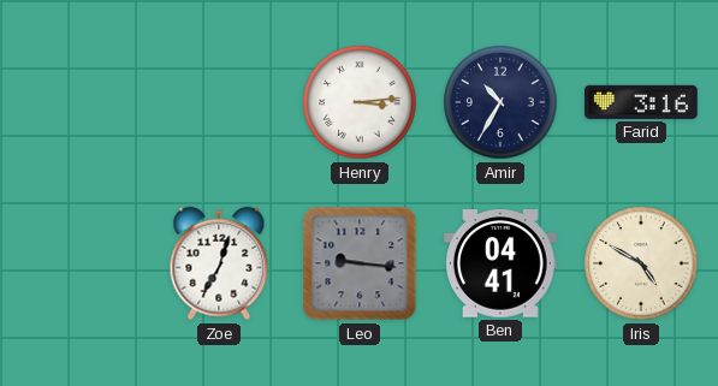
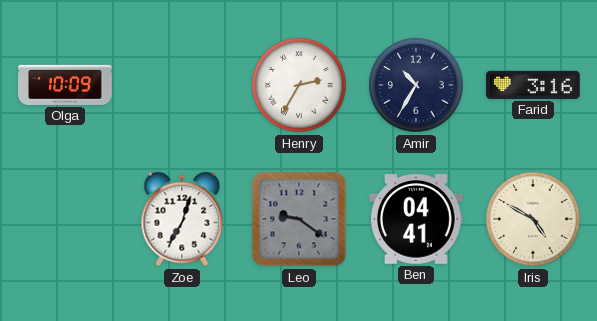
Olga: none -> 10:09 (65, 85)
Henry: 3:14 -> 2:35 (299, 85)
Leo: 9:16 -> 9:21 (299, 219)
